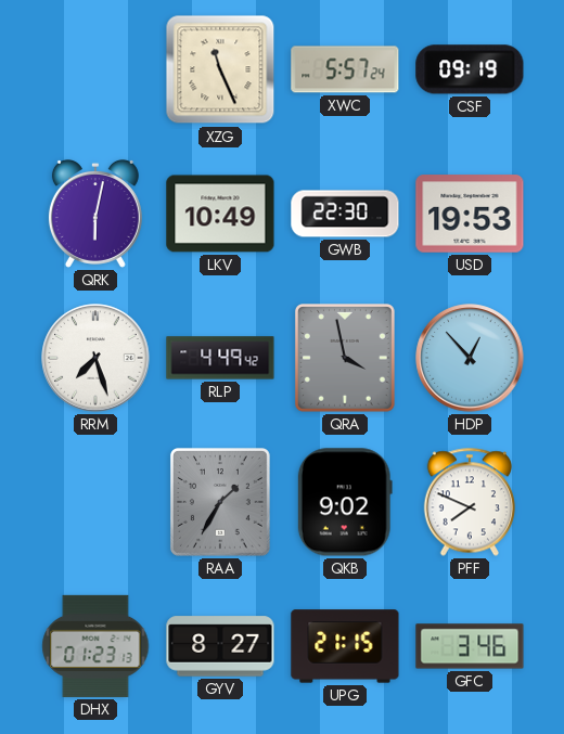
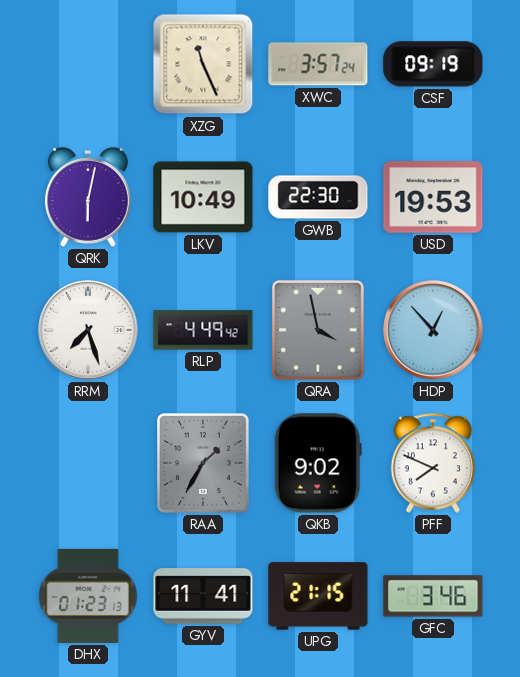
XWC: 5:57 -> 3:57 (318, 64)
GYV: 8:27 -> 11:41 (203, 596)
